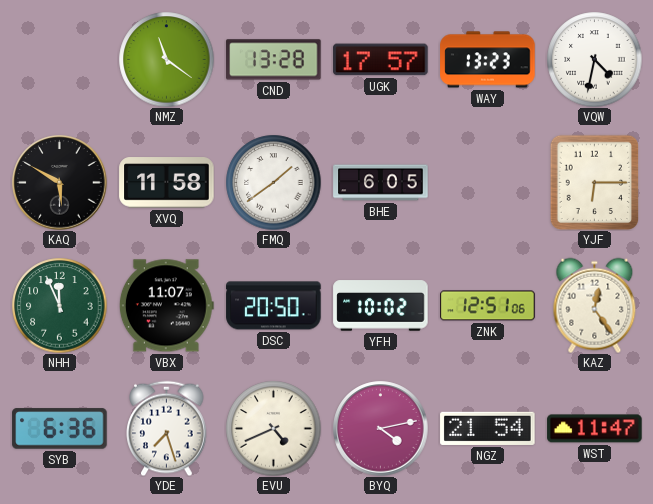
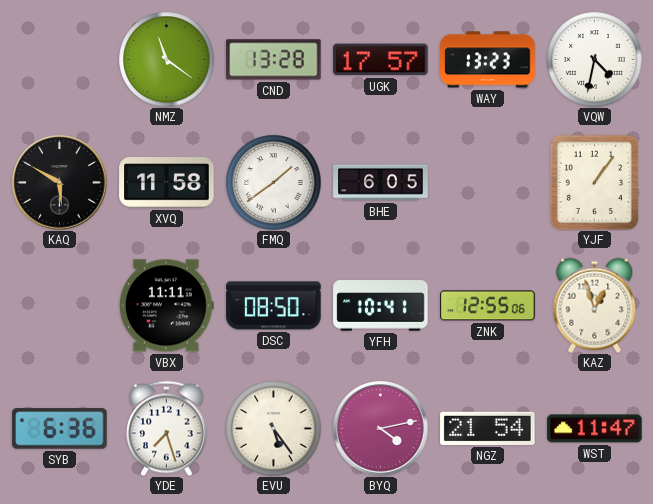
YJF: 6:15 -> 1:06 (595, 182)
NHH: 11:56 -> none (59, 305)
VBX: 11:07 -> 11:11 (166, 306)
DSC: 20:50 -> 08:50 (274, 306)
YFH: 10:02 -> 10:41 (381, 306)
ZNK: 12:51 -> 12:55 (488, 306)
KAZ: 12:24 -> 12:57 (595, 305)
EVU: 4:41 -> 5:24 (273, 428)
